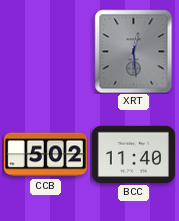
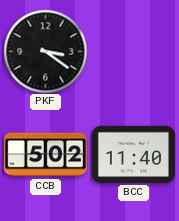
PKF: none -> 3:21 (45, 51)
XRT: 12:29 -> none (134, 51)
